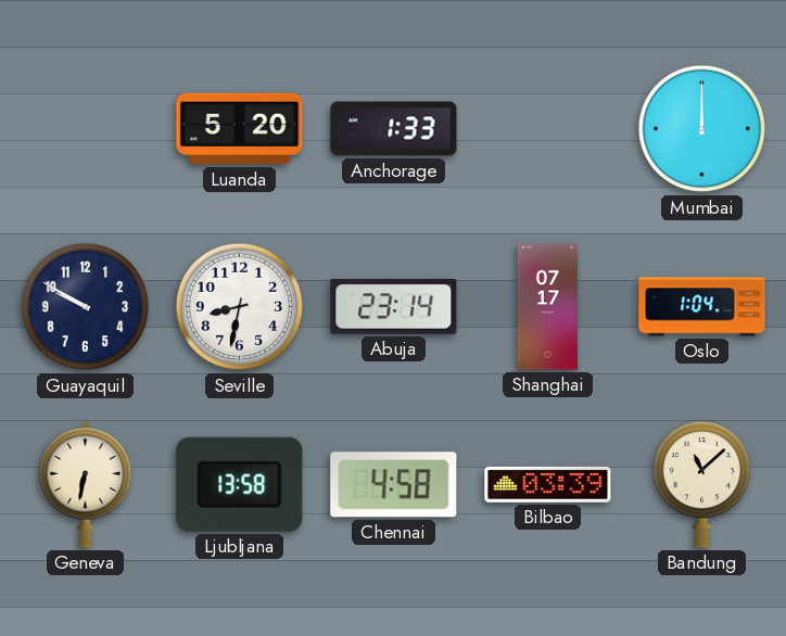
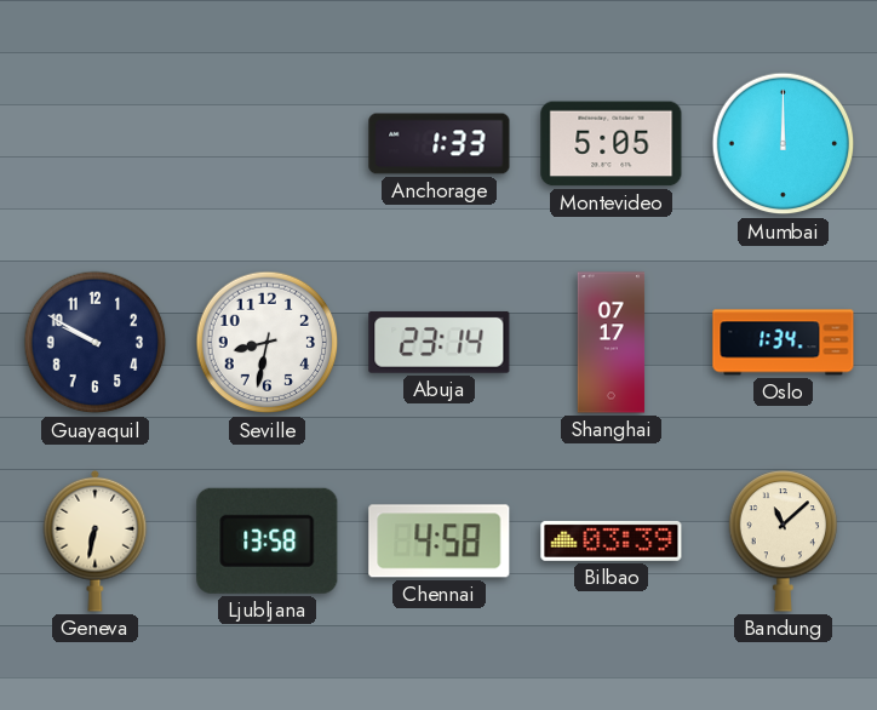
Luanda: 5:20 -> none (240, 129)
Montevideo: none -> 5:05 (612, 144)
Oslo: 1:04 -> 1:34 (784, 343)
